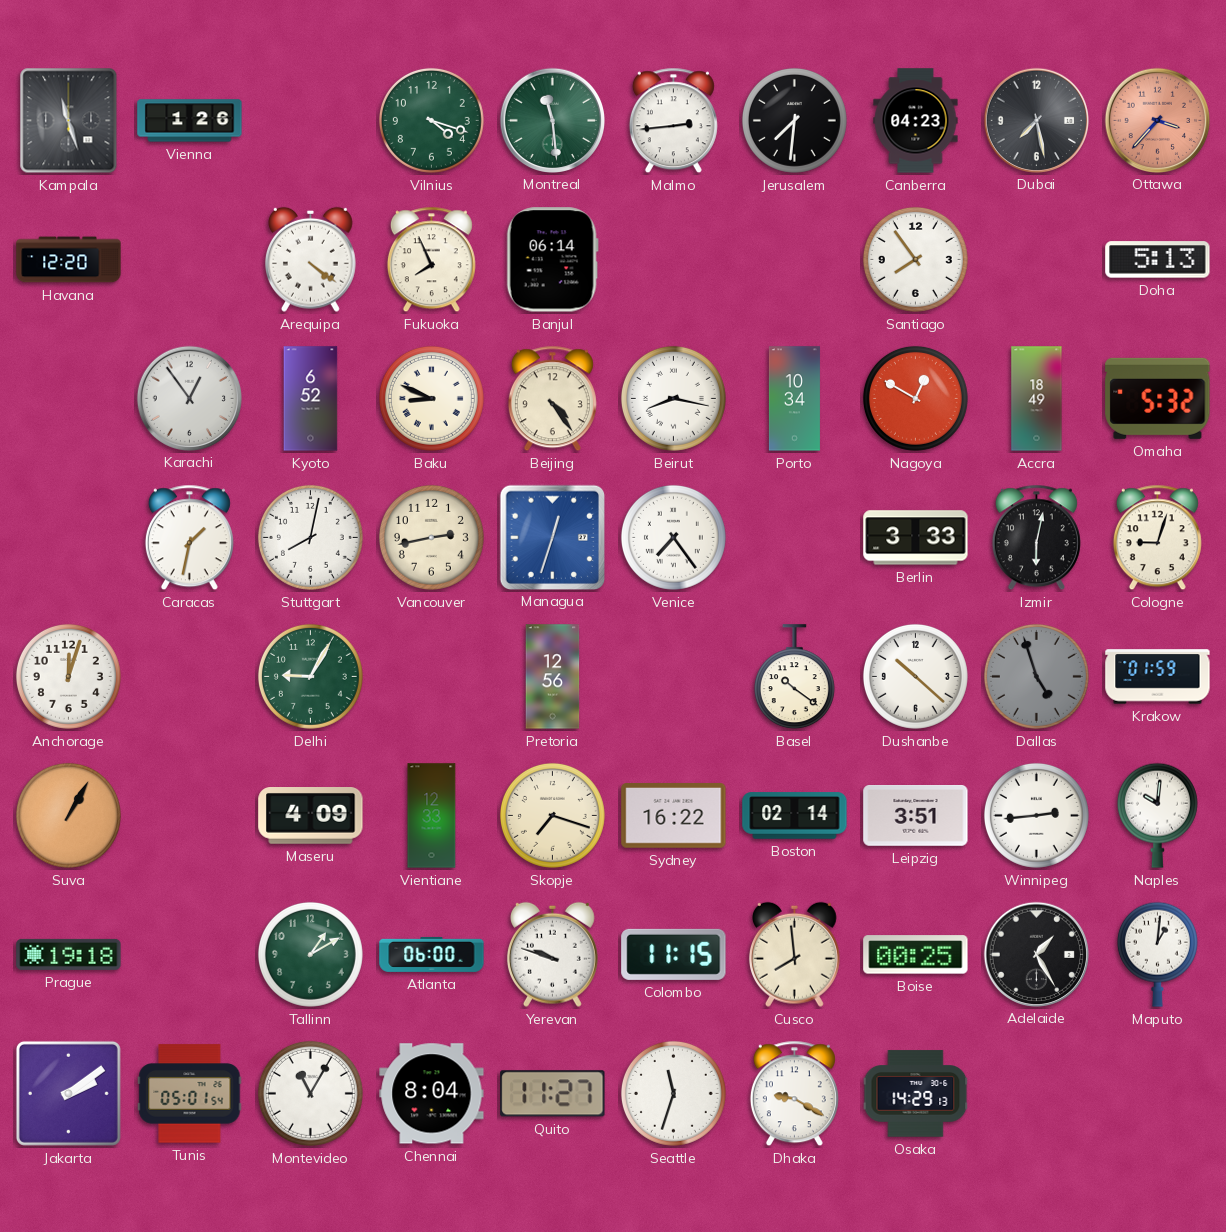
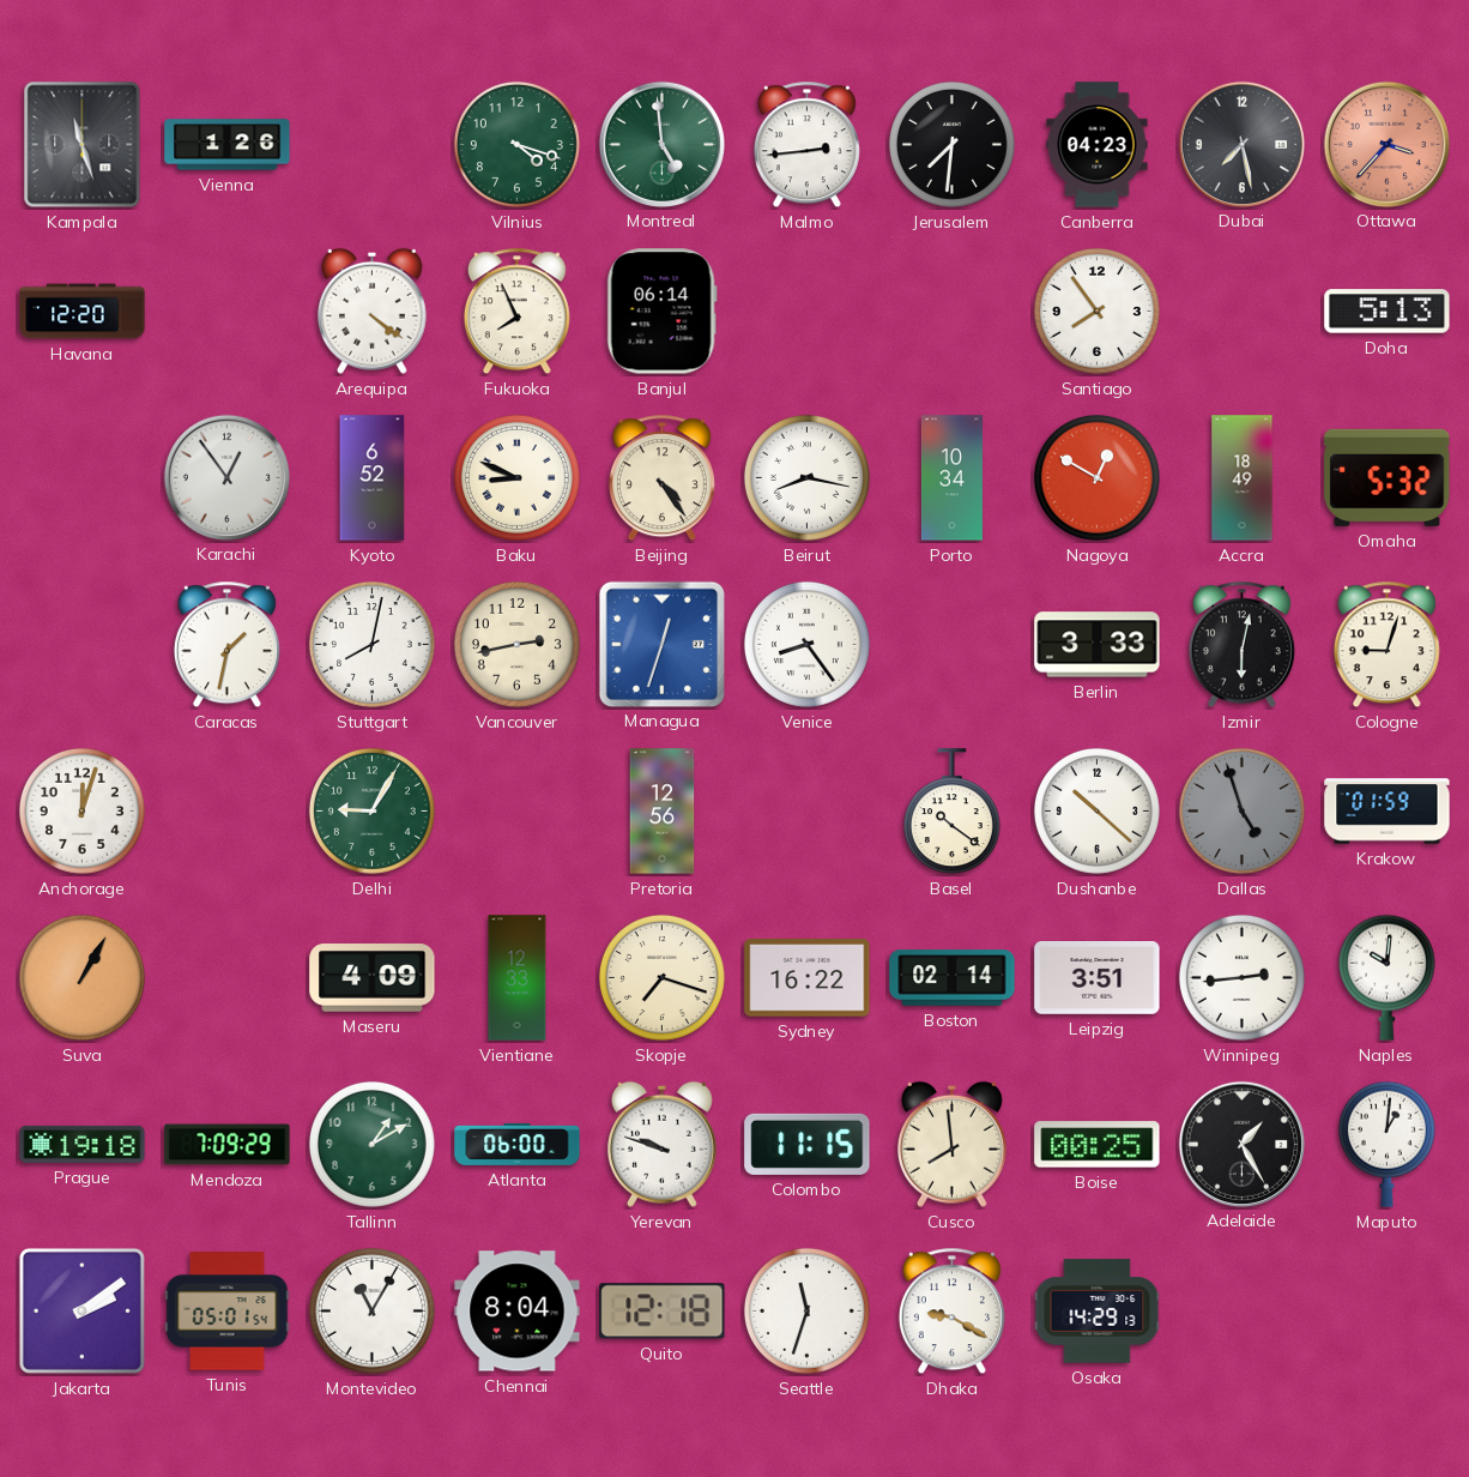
Montreal: 11:29 -> 4:59 (661, 144)
Venice: 7:24 -> 8:24 (806, 644)
Mendoza: none -> 7:09 (228, 1145)
Quito: 11:27 -> 12:18 (663, 1312)
